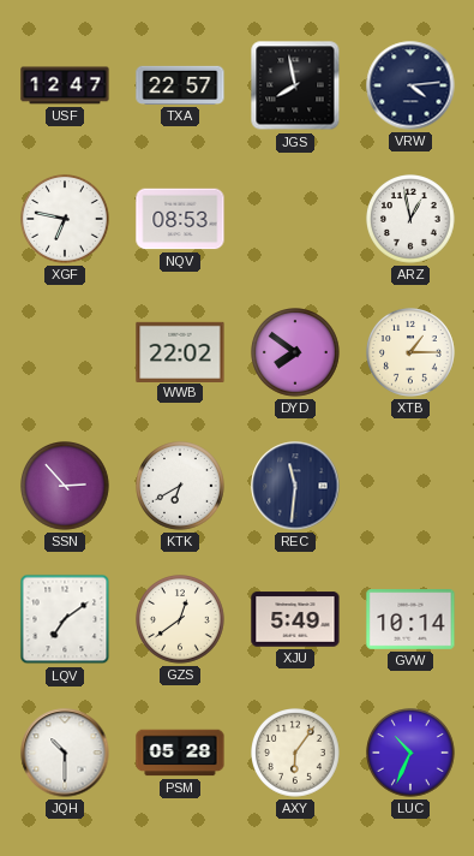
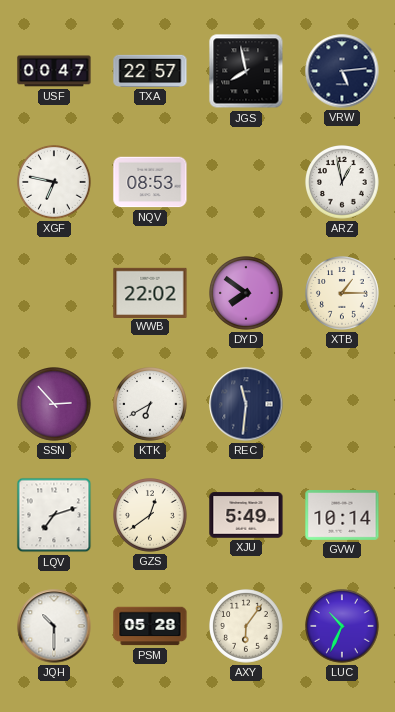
USF: 12:47 -> 00:47 (54, 71)
VRW: 4:14 -> 5:14 (342, 71)
LQV: 7:09 -> 7:12 (54, 515)
